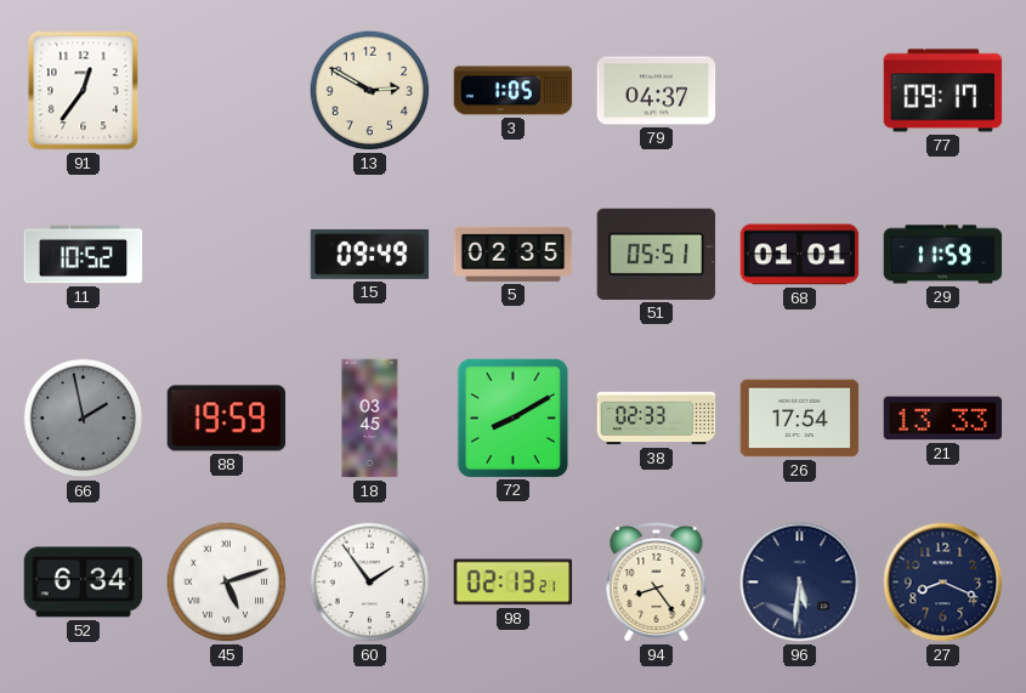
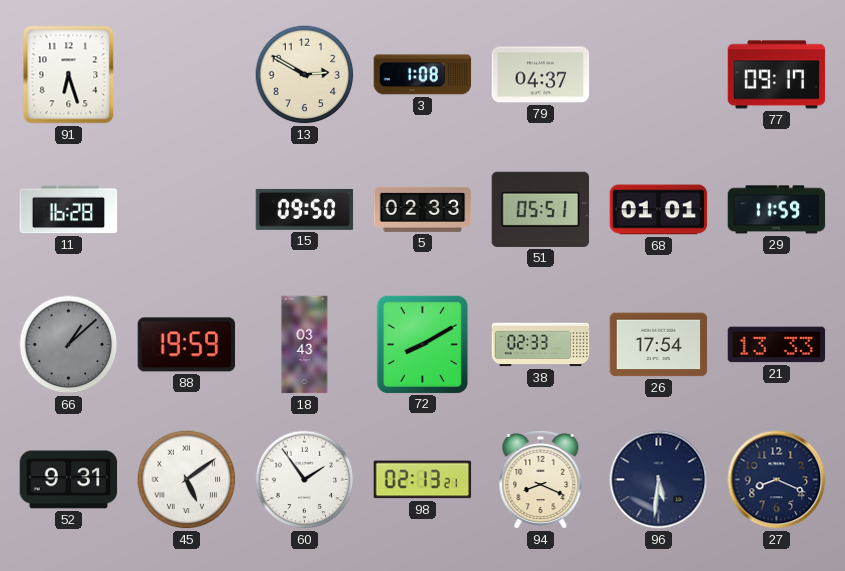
91: 12:36 -> 6:27 (69, 75)
3: 1:05 -> 1:08 (423, 75)
11: 10:52 -> 16:28 (69, 210)
15: 09:49 -> 09:50 (305, 209)
5: 02:35 -> 02:33 (423, 209)
66: 1:58 -> 1:08 (69, 345)
18: 03:45 -> 03:43 (305, 345)
52: 6:34 -> 9:31 (69, 480)
45: 5:12 -> 5:09 (187, 480)
94: 8:24 -> 8:19 (541, 479)
